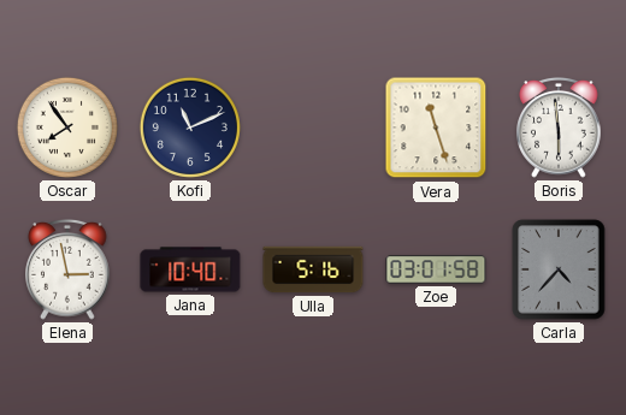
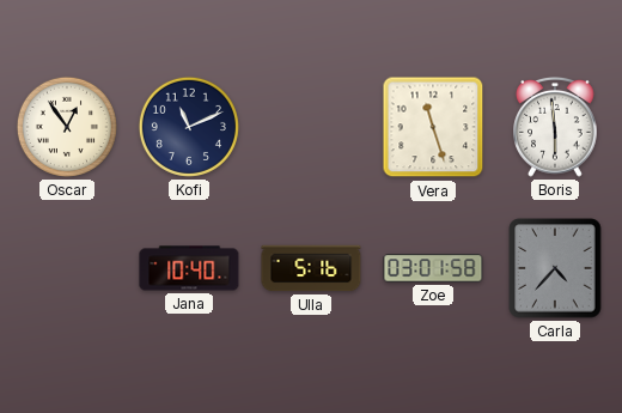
Oscar: 7:54 -> 12:54 (67, 127)
Elena: 2:58 -> none (67, 271)
